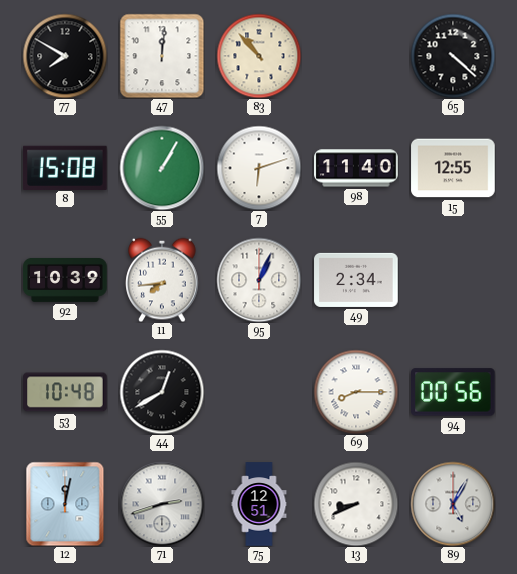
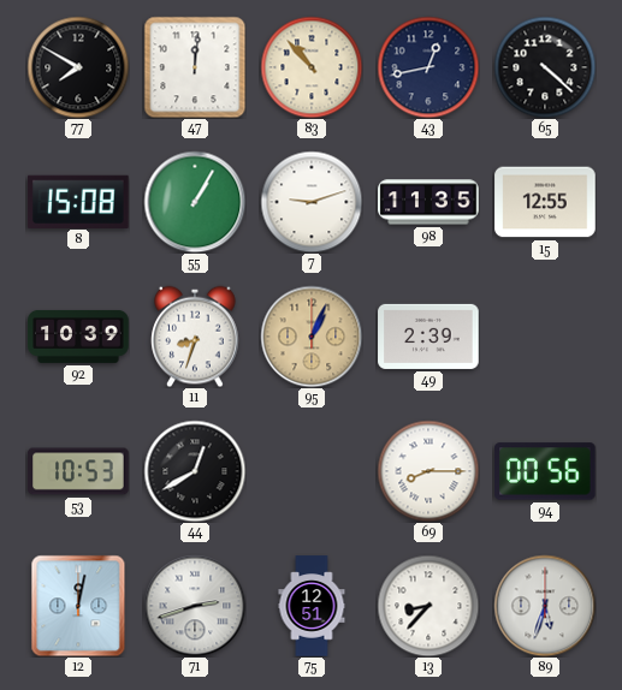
43: none -> 12:43 (428, 67)
7: 6:12 -> 9:12 (312, 202)
98: 11:40 -> 11:35 (428, 202)
11: 7:44 -> 8:33 (195, 337)
95 dial: white -> champagne (312, 337)
49: 2:34 -> 2:39 (428, 337)
53: 10:48 -> 10:53 (78, 471)
13: 8:41 -> 8:37 (428, 606)
89: 5:05 -> 5:33 (545, 606)
